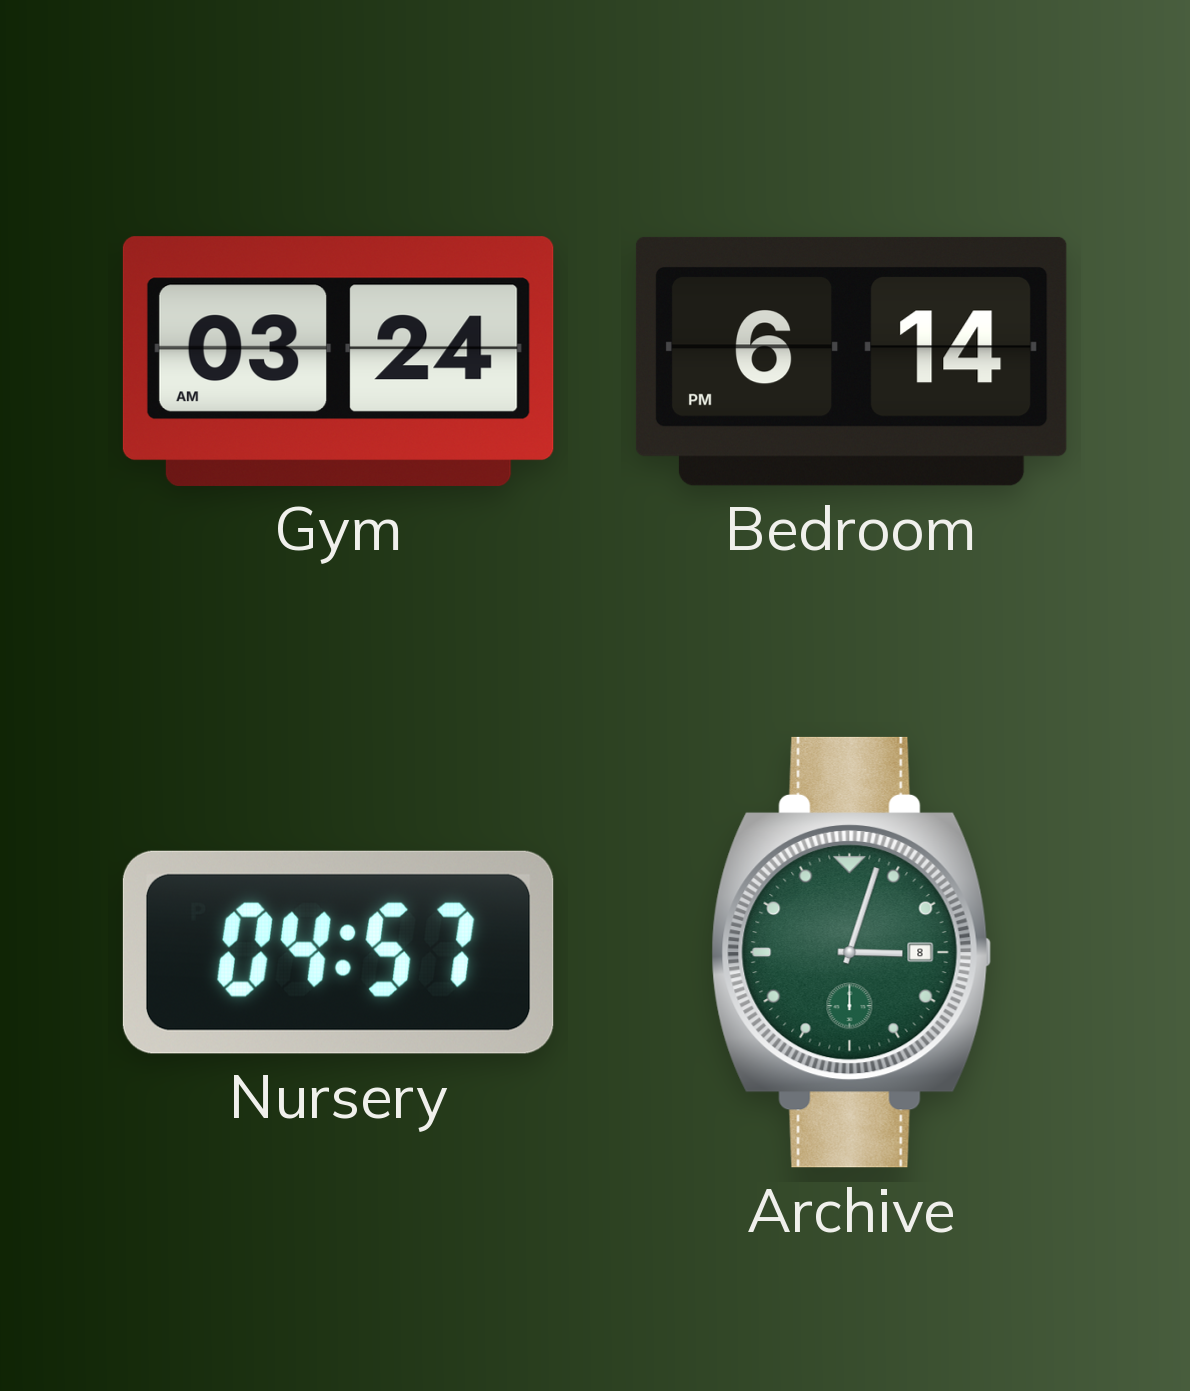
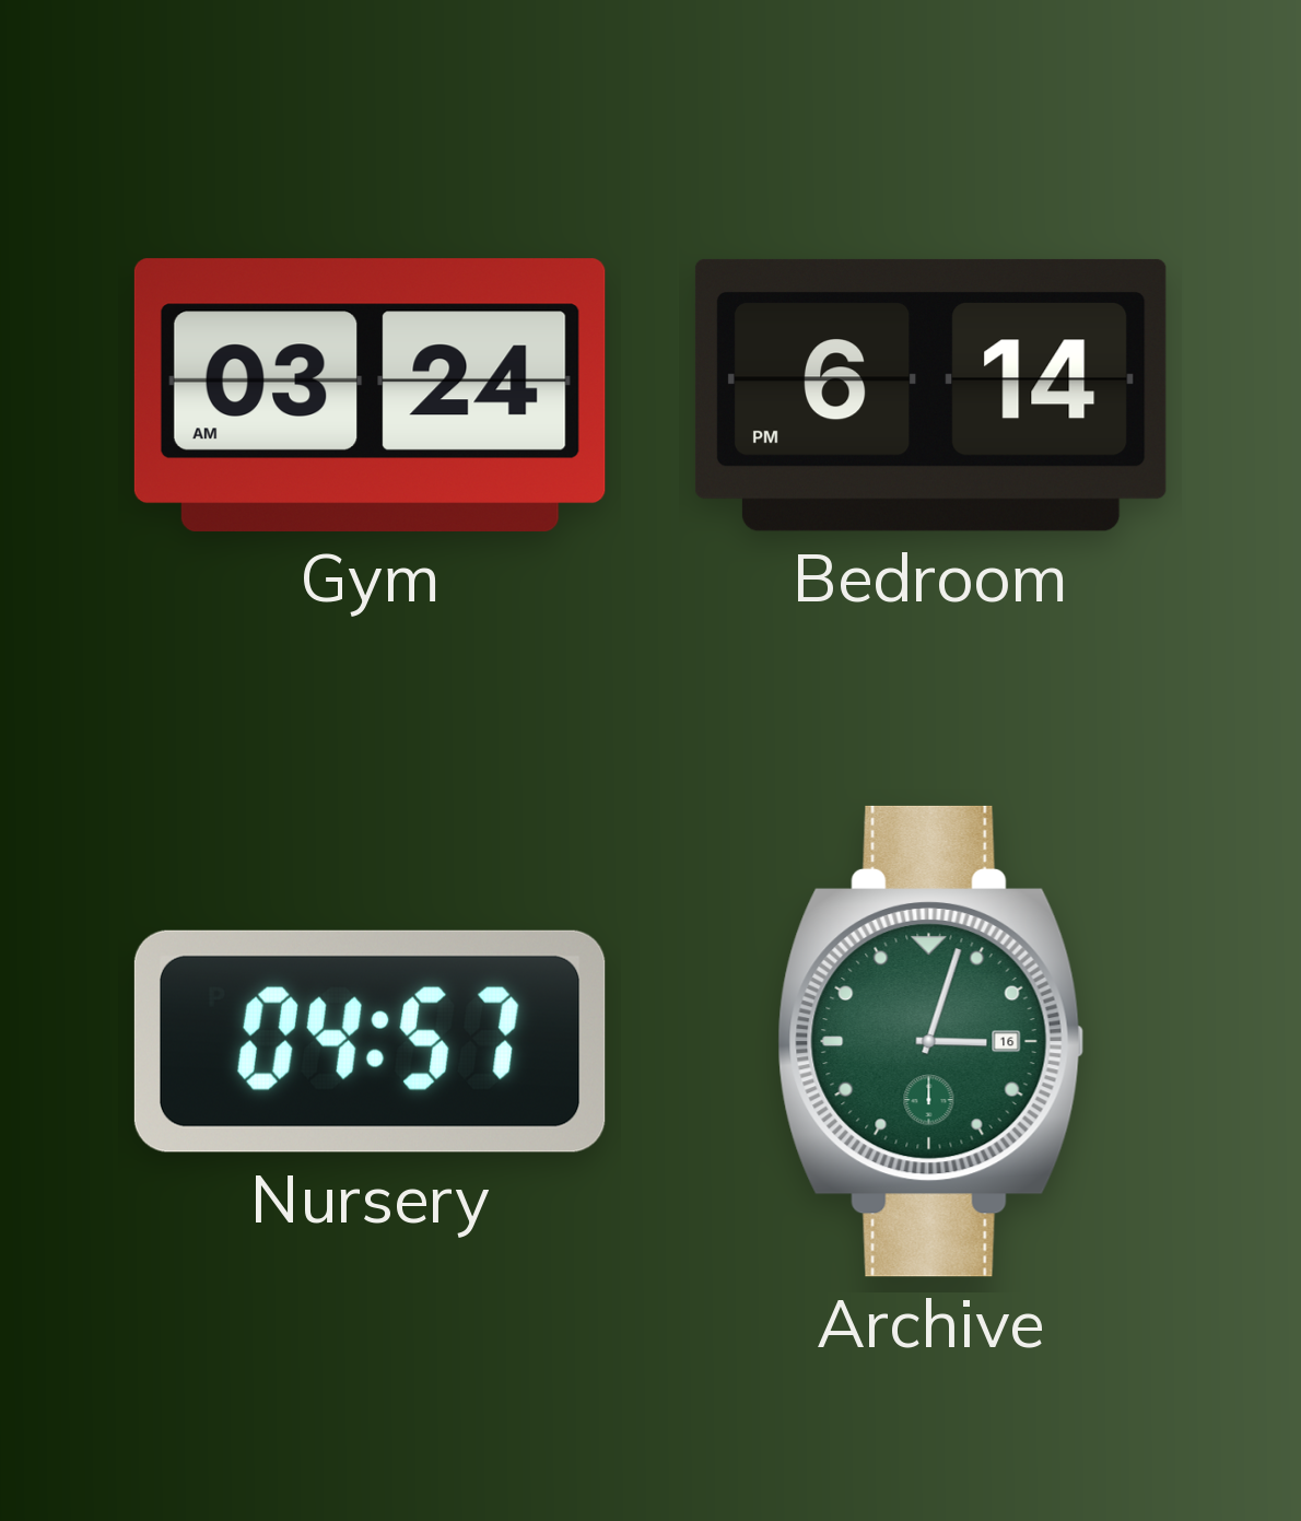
Archive date: 8 -> 16 (931, 1041)
